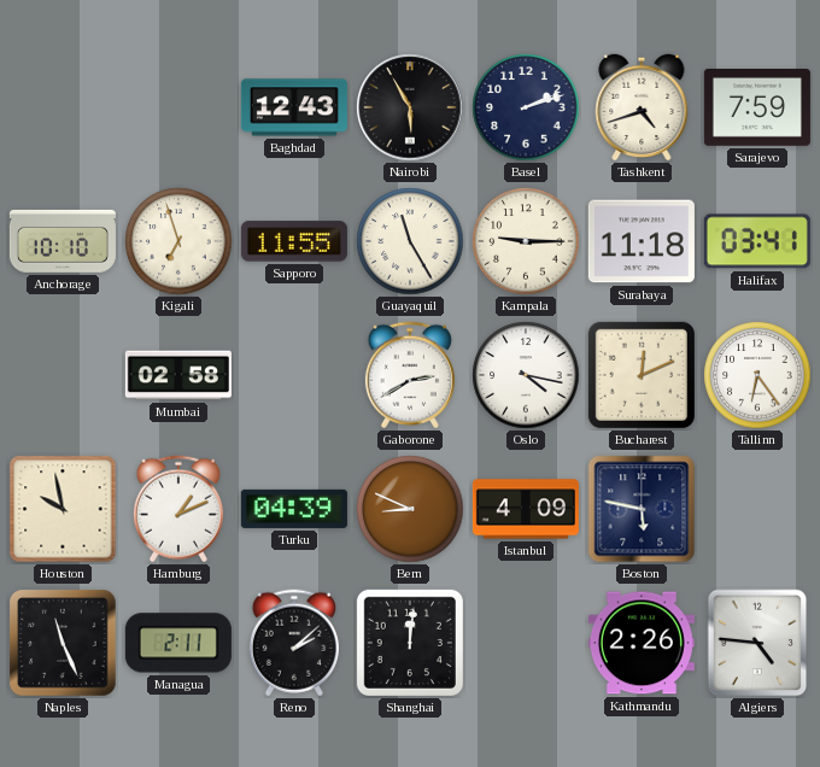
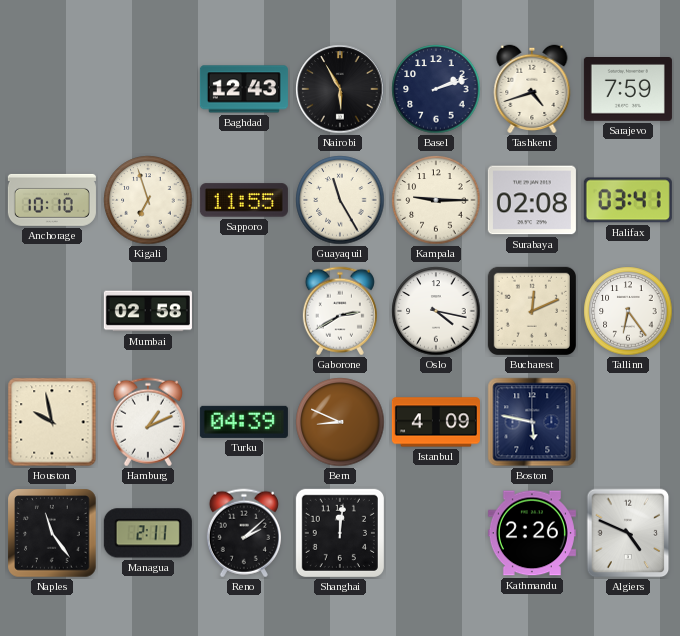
Surabaya: 11:18 -> 02:08 (532, 200)
Naples: 11:26 -> 11:24 (52, 533)
Algiers: 4:46 -> 4:49 (628, 533)
